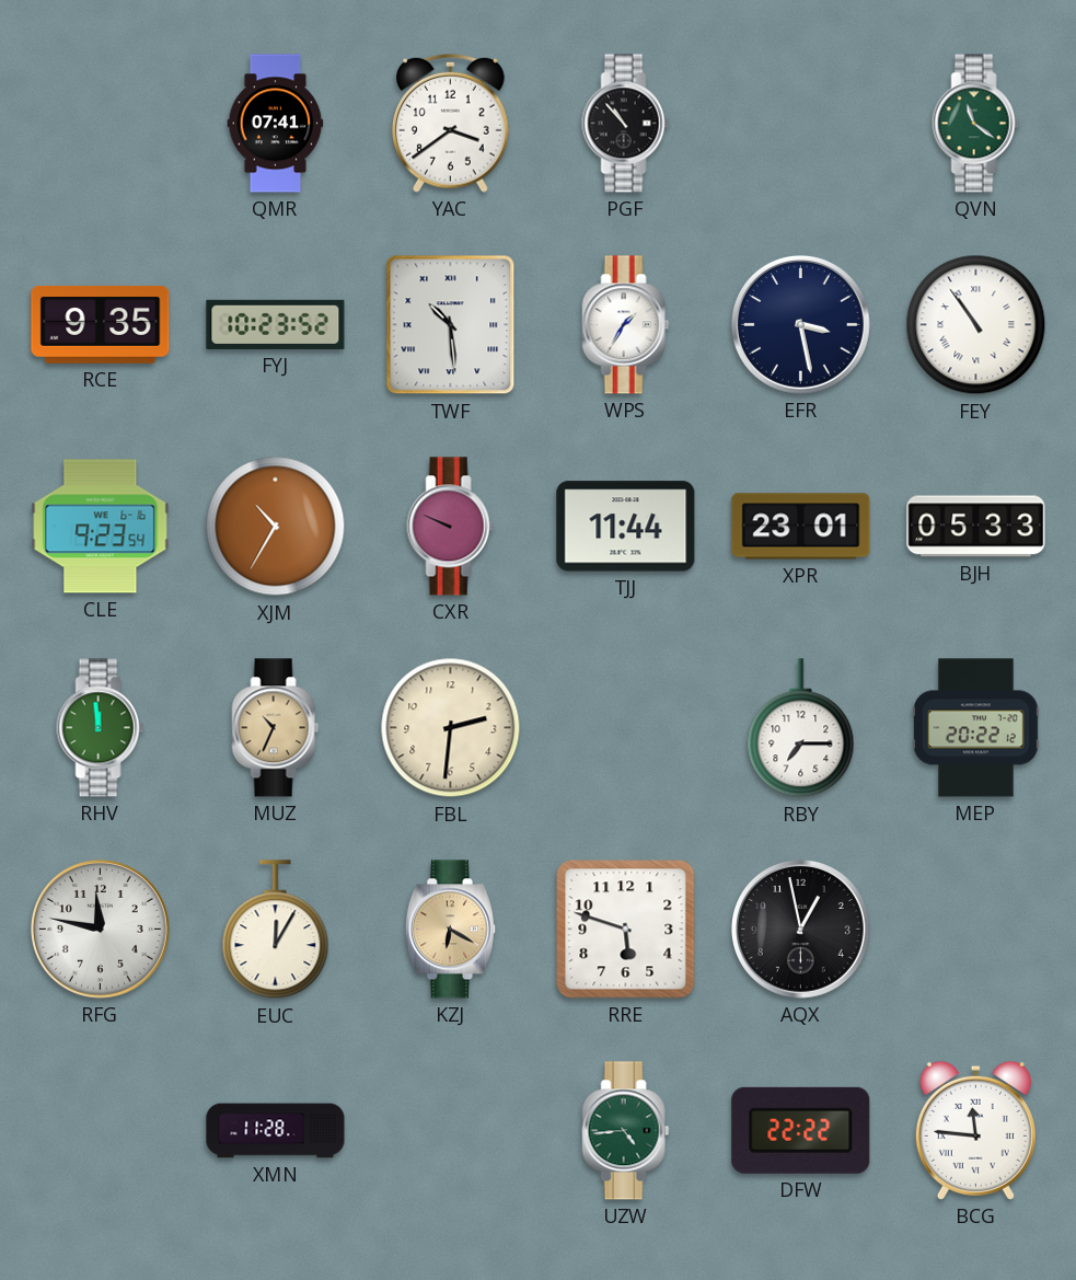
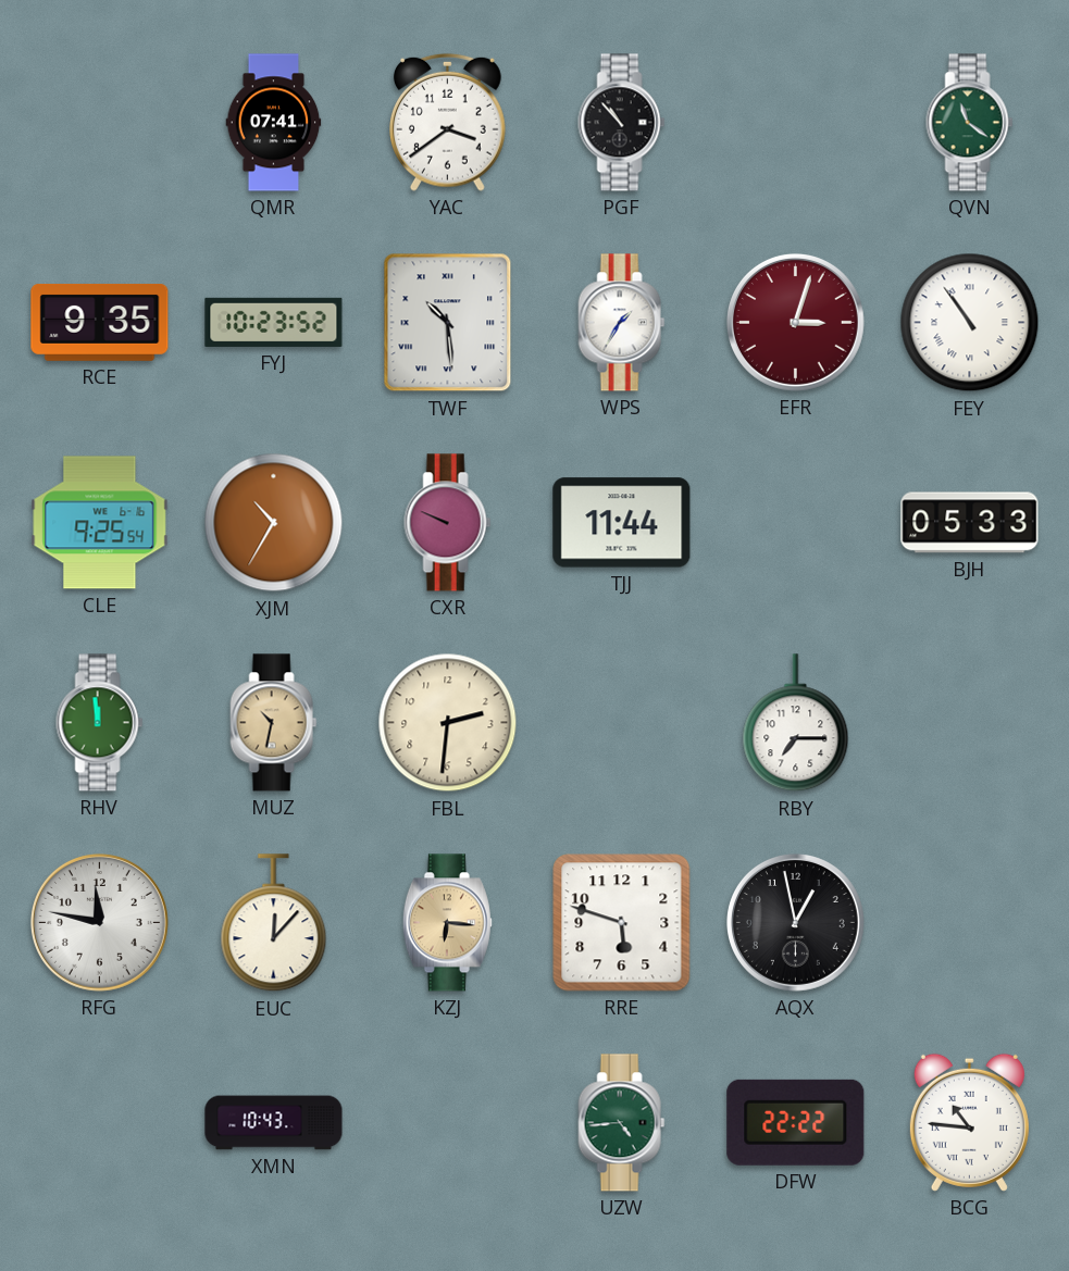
EFR: 3:28 -> 3:03 (795, 322)
EFR dial: navy -> burgundy (795, 322)
CLE: 9:23 -> 9:25 (100, 523)
XPR: 23:01 -> none (801, 527)
MUZ: 10:34 -> 10:32 (274, 723)
MEP: 20:22 -> none (975, 728)
EUC: 12:05 -> 12:07 (274, 923)
KZJ: 6:20 -> 6:16 (447, 923)
XMN: 11:28 -> 10:43 (274, 1123)
BCG: 11:46 -> 10:46 (969, 1122)
